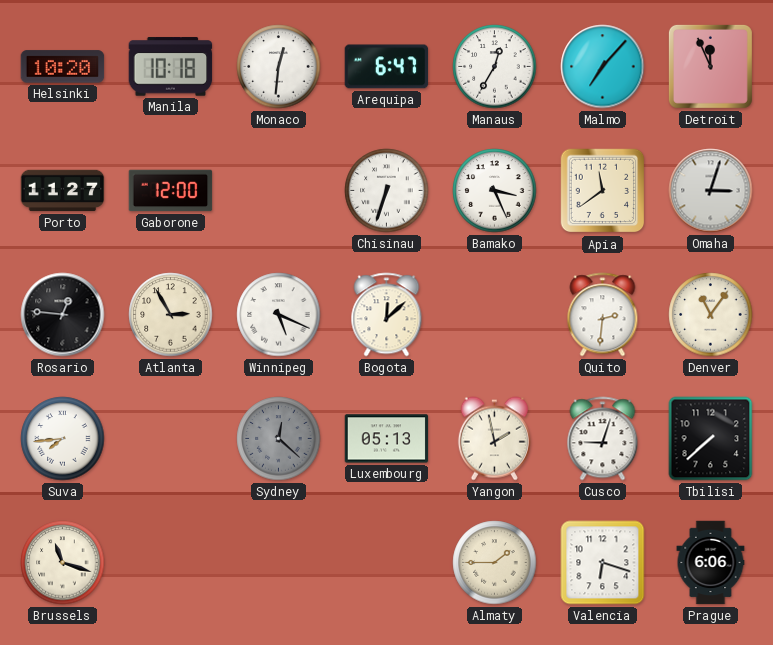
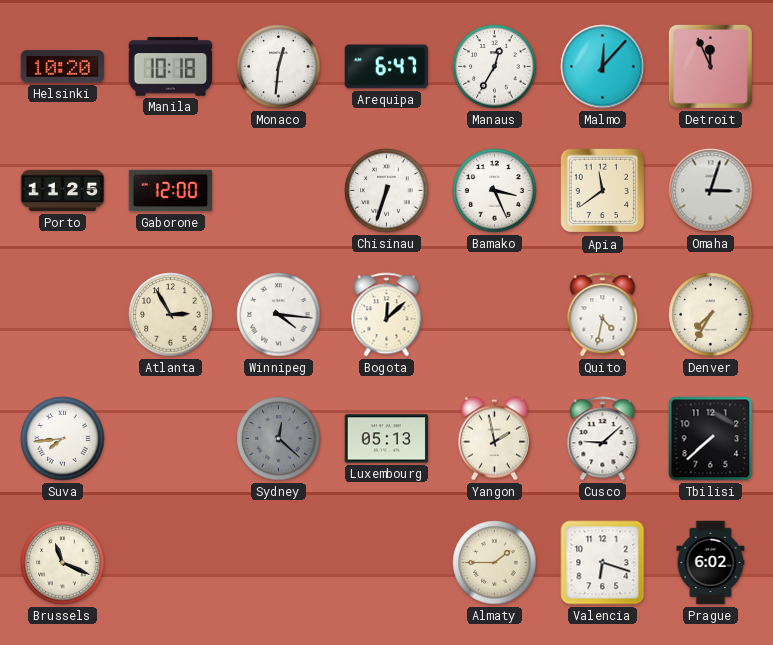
Malmo: 7:07 -> 12:07 (603, 67)
Porto: 11:27 -> 11:25 (63, 191)
Rosario: 12:46 -> none (63, 315)
Winnipeg: 5:19 -> 4:16 (279, 315)
Quito: 2:31 -> 4:32 (603, 315)
Denver: 11:06 -> 7:35 (711, 315)
Cusco: 9:03 -> 9:08 (603, 439)
Brussels: 11:18 -> 11:19 (63, 563)
Prague: 6:06 -> 6:02 (711, 563)
